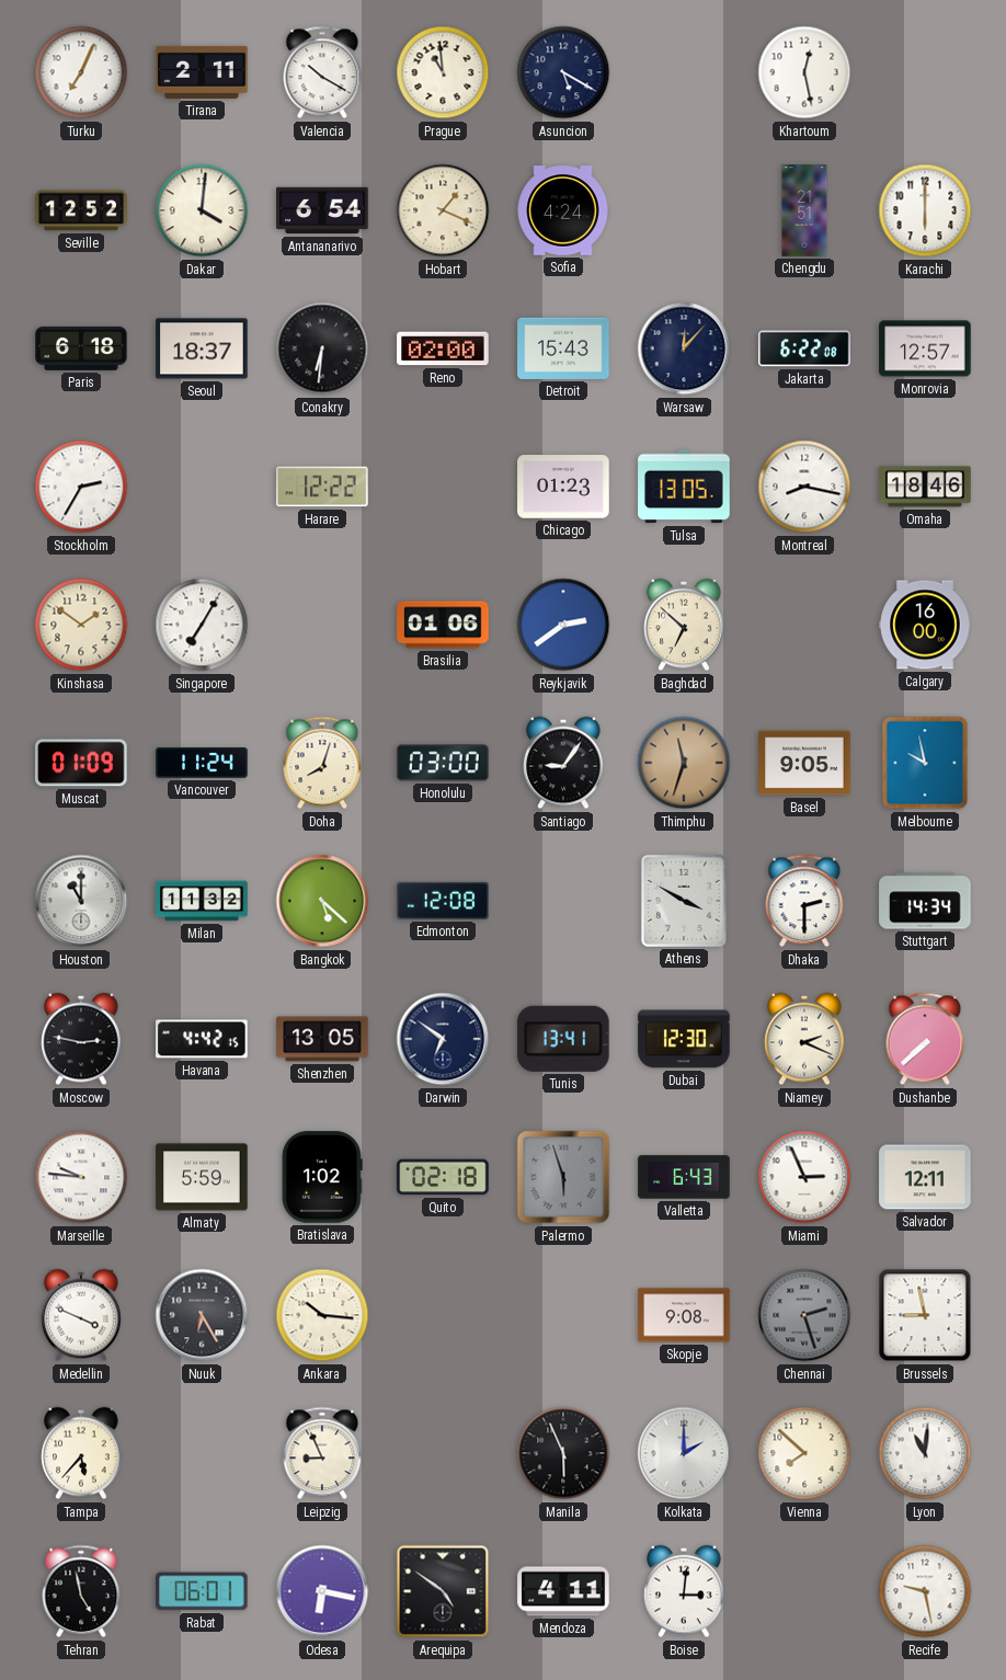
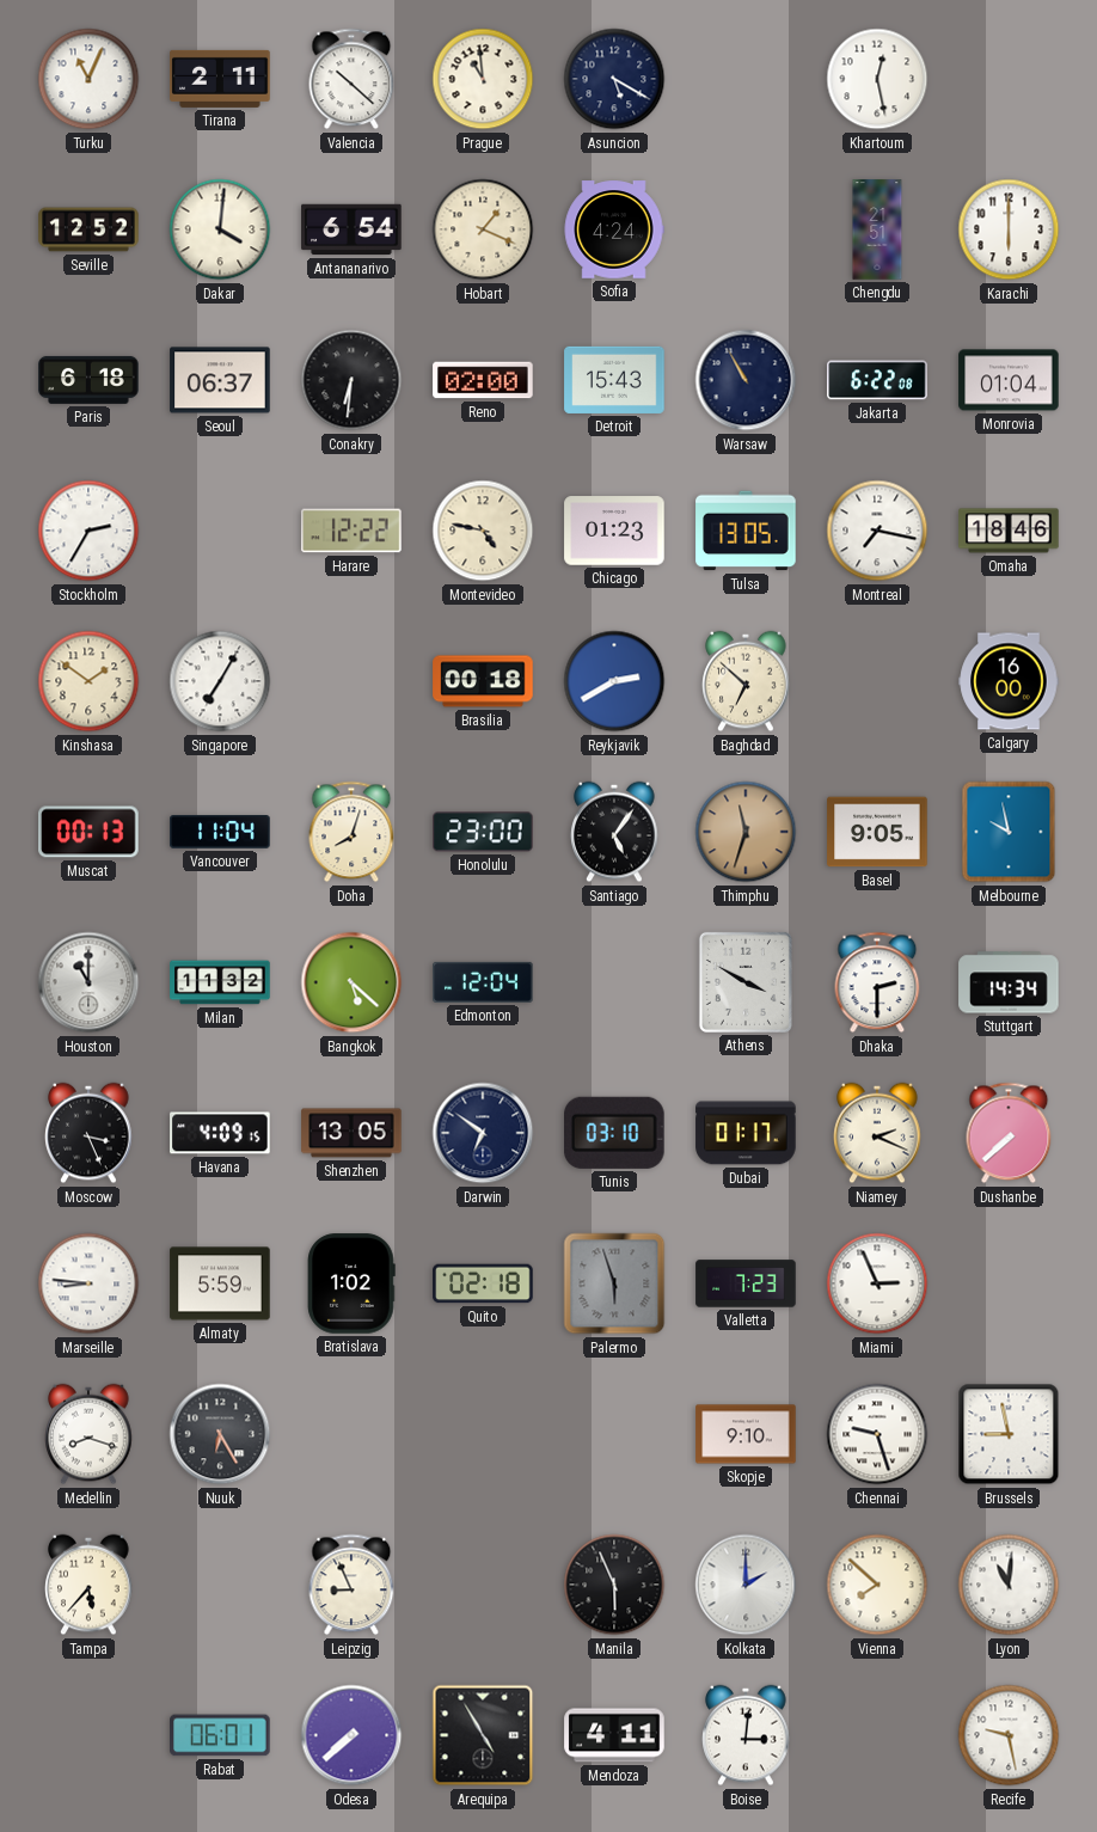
Turku: 7:04 -> 11:04 (88, 79)
Valencia: 10:20 -> 10:22 (351, 79)
Seoul: 18:37 -> 06:37 (220, 380)
Warsaw: 12:07 -> 10:55 (746, 380)
Monrovia: 12:57 -> 01:04 (1009, 380)
Montevideo: none -> 4:47 (483, 531)
Montreal: 8:17 -> 7:17 (877, 531)
Brasilia: 01:06 -> 00:18 (483, 681)
Reykjavik: 2:39 -> 2:40 (614, 681)
Muscat: 01:09 -> 00:13 (88, 832)
Vancouver: 11:24 -> 11:04 (220, 832)
Honolulu: 03:00 -> 23:00 (483, 832)
Santiago: 9:06 -> 5:06 (614, 832)
Edmonton: 12:08 -> 12:04 (483, 982)
Moscow: 2:47 -> 3:26 (88, 1133)
Havana: 4:42 -> 4:09 (220, 1133)
Tunis: 13:41 -> 03:10 (615, 1133)
Dubai: 12:30 -> 01:17 (746, 1133)
Marseille: 9:46 -> 8:46 (88, 1283)
Valletta: 6:43 -> 7:23 (746, 1283)
Salvador: 12:11 -> none (925, 1177)
Medellin: 3:49 -> 8:18 (88, 1434)
Ankara: 10:16 -> none (322, 1315)
Skopje: 9:08 -> 9:10 (746, 1434)
Chennai: 2:27 -> 9:27 (877, 1434)
Chennai dial: grey -> white (877, 1434)
Tehran: 4:58 -> none (81, 1591)
Odesa: 6:17 -> 7:38 (351, 1735)
Arequipa: 4:51 -> 4:55 (483, 1735)
